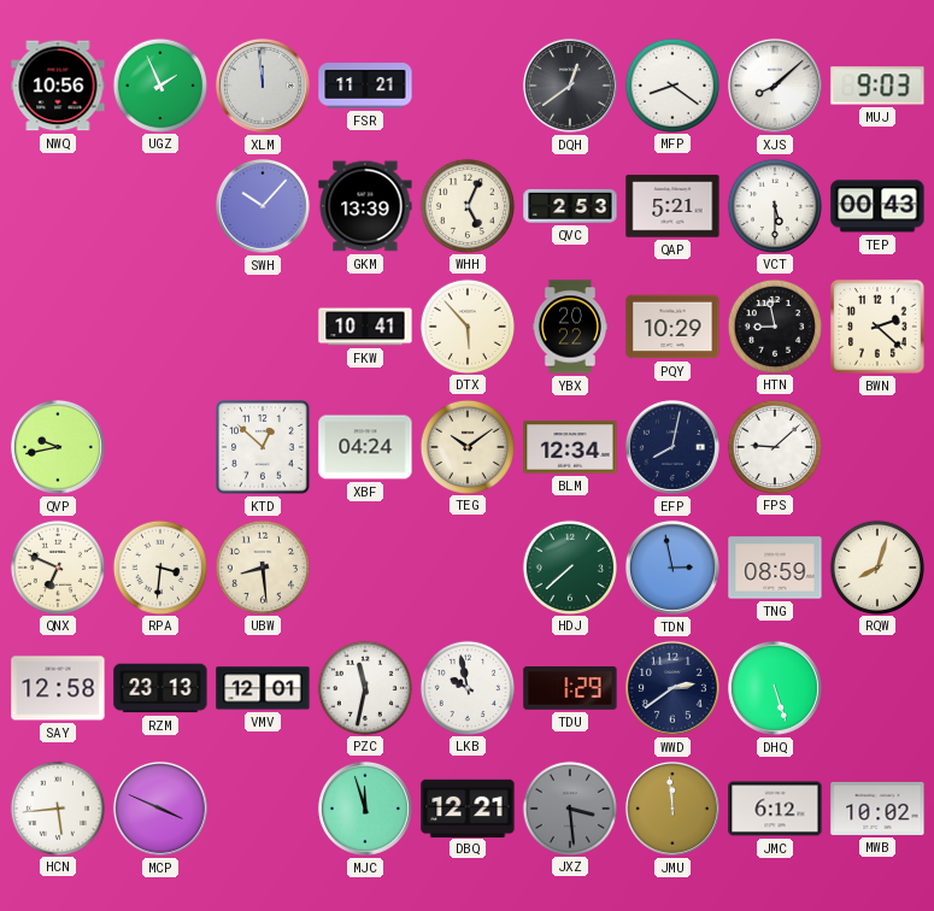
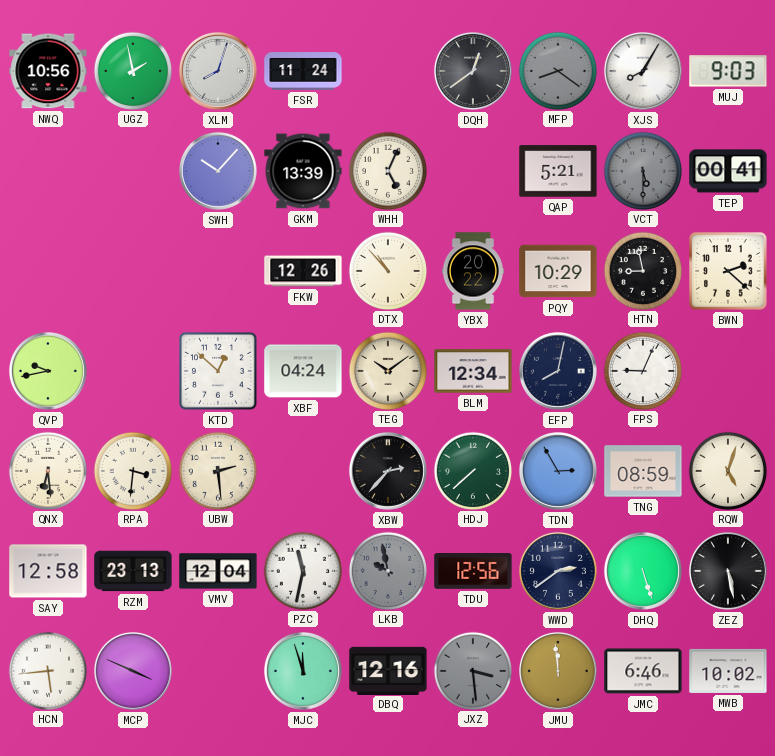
UGZ: 1:56 -> 1:58 (132, 70)
XLM: 11:59 -> 8:03 (218, 71)
FSR: 11:21 -> 11:24 (303, 71)
MFP dial: white -> grey (557, 70)
XJS: 8:08 -> 8:05 (643, 71)
QVC: 2:53 -> none (570, 206)
VCT dial: white -> grey (642, 170)
TEP: 00:43 -> 00:41 (728, 171)
FKW: 10:41 -> 12:26 (303, 271)
DTX: 5:53 -> 10:53 (387, 270)
FPS: 9:08 -> 9:04 (642, 370)
QNX: 6:49 -> 6:29 (47, 470)
UBW: 8:29 -> 2:29 (217, 470)
XBW: none -> 2:37 (388, 471)
TDN: 2:58 -> 2:55 (558, 471)
RQW: 8:03 -> 5:03 (727, 470)
VMV: 12:01 -> 12:04 (218, 571)
LKB dial: white -> grey (387, 570)
TDU: 1:29 -> 12:56 (473, 571)
ZEZ: none -> 5:28 (728, 571)
DBQ: 12:21 -> 12:16 (388, 670)
JMC: 6:12 -> 6:46 (643, 671)
